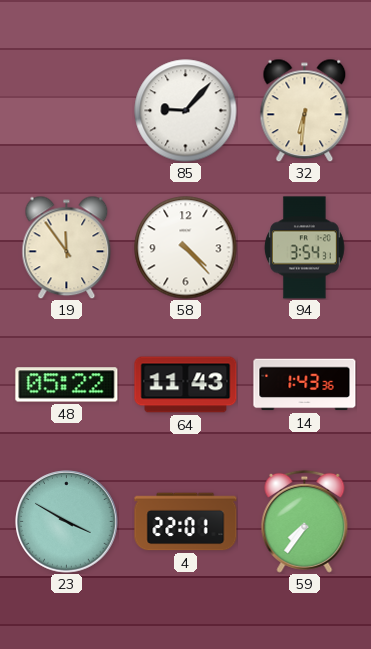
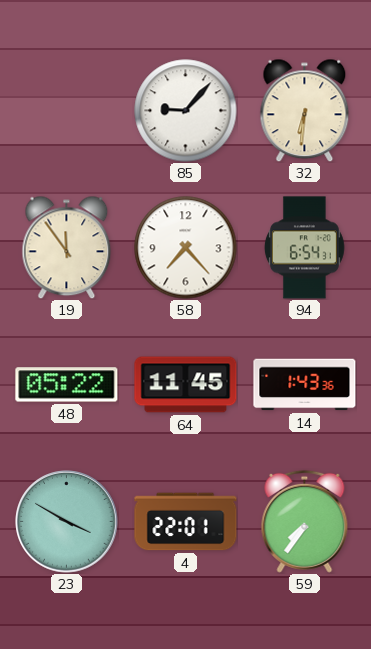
58: 4:23 -> 7:23 (186, 248)
94: 3:54 -> 6:54 (304, 248)
64: 11:43 -> 11:45 (186, 385)
